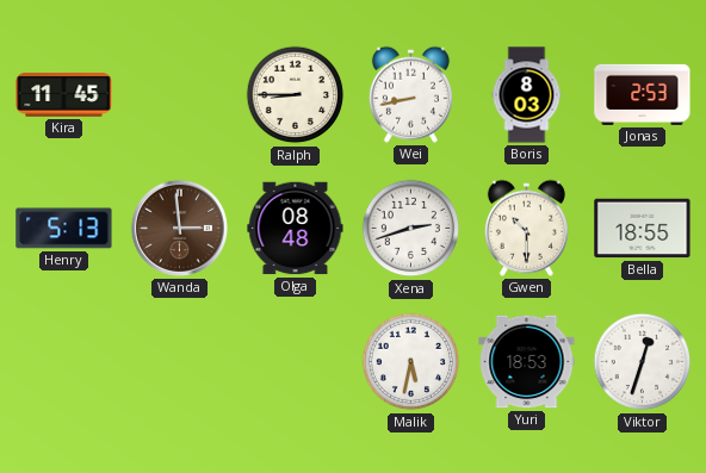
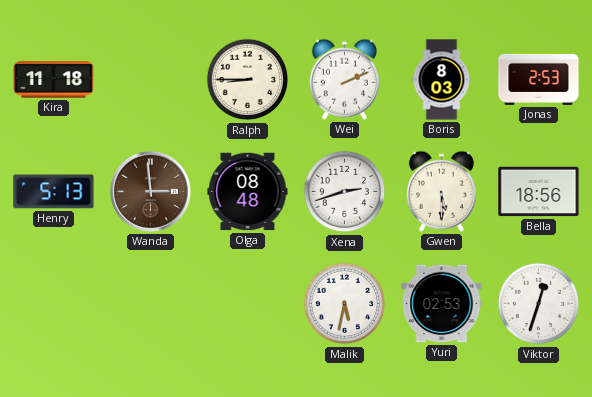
Kira: 11:45 -> 11:18 (54, 80)
Wei: 8:43 -> 2:11 (344, 79)
Gwen: 10:30 -> 5:30 (441, 191)
Bella: 18:55 -> 18:56 (539, 192)
Yuri: 18:53 -> 02:53 (442, 304)
